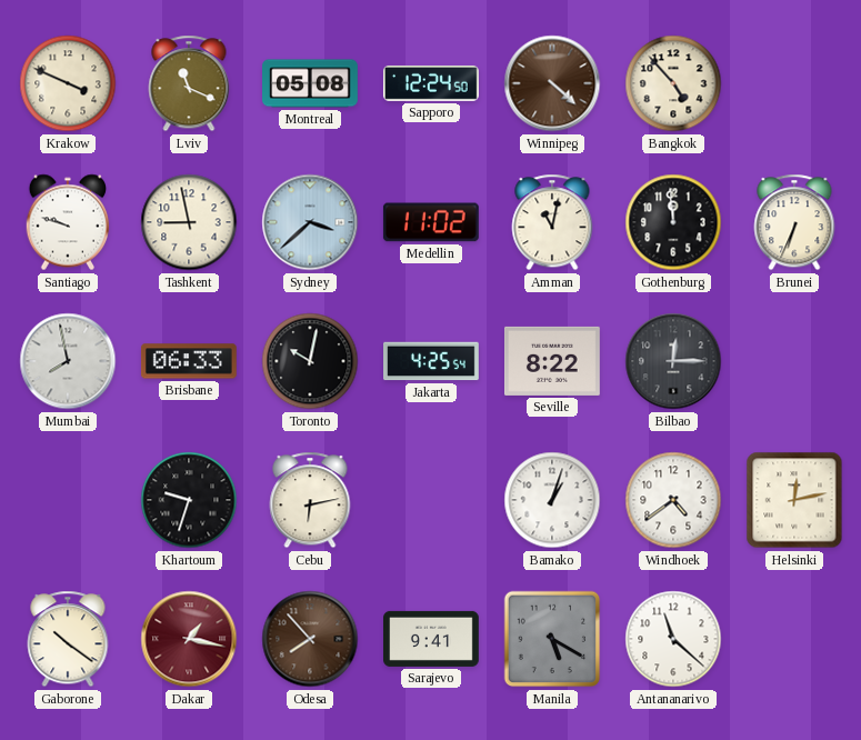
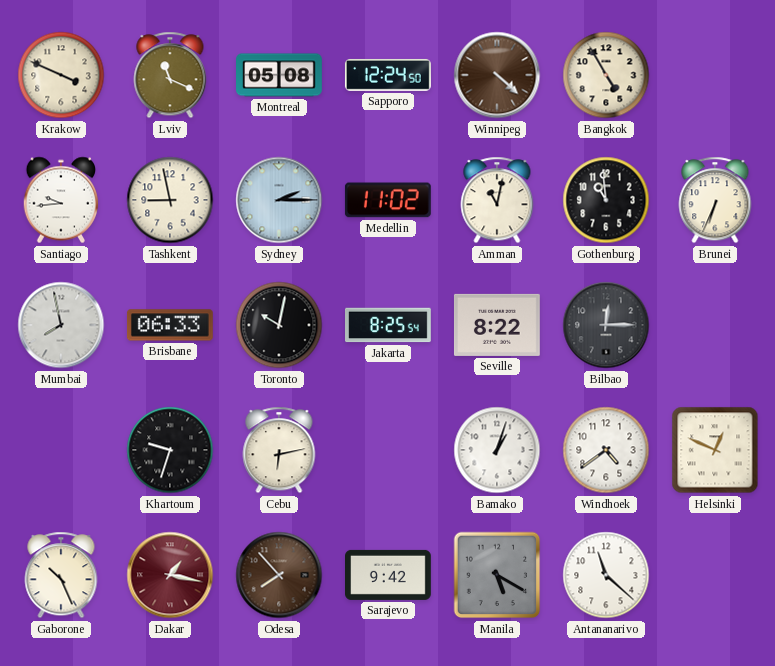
Bangkok: 4:53 -> 4:55 (606, 75)
Santiago: 9:48 -> 9:44 (61, 200)
Sydney: 3:38 -> 2:15 (279, 200)
Gothenburg: 11:59 -> 10:59 (606, 200)
Jakarta: 4:25 -> 8:25 (389, 325)
Helsinki: 12:13 -> 12:49 (715, 450)
Gaborone: 10:21 -> 10:26 (61, 575)
Sarajevo: 9:41 -> 9:42 (389, 575)
